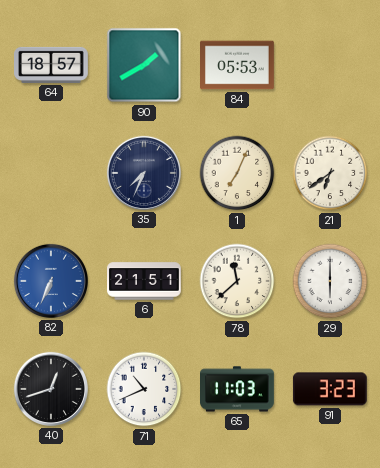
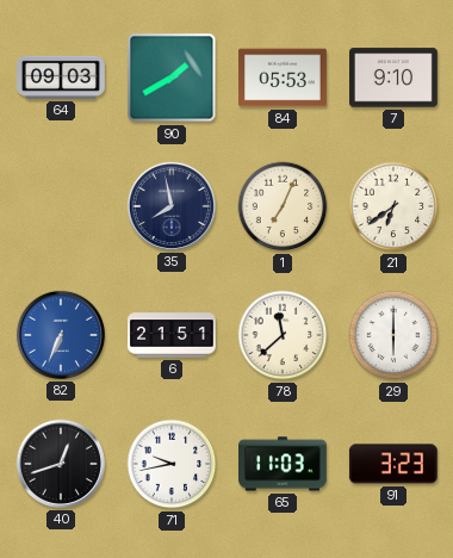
64: 18:57 -> 09:03 (62, 77)
7: none -> 9:10 (395, 77)
35: 7:34 -> 7:58 (172, 206)
71: 10:41 -> 9:43 (172, 464)
